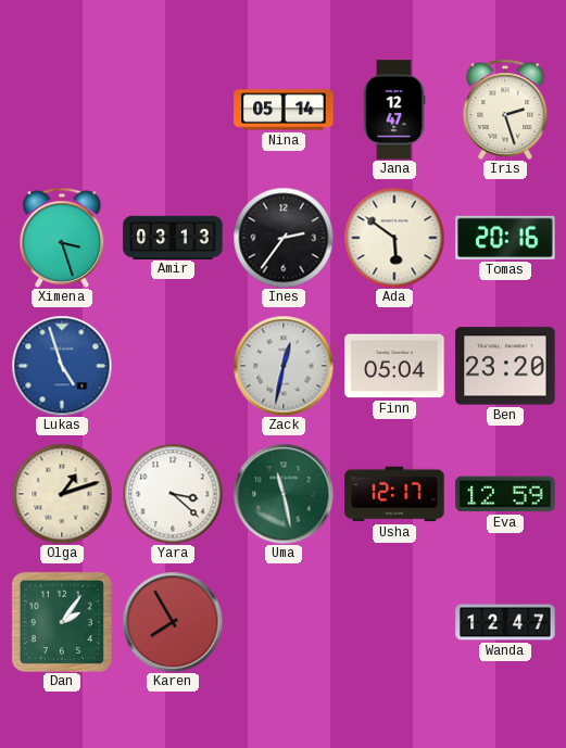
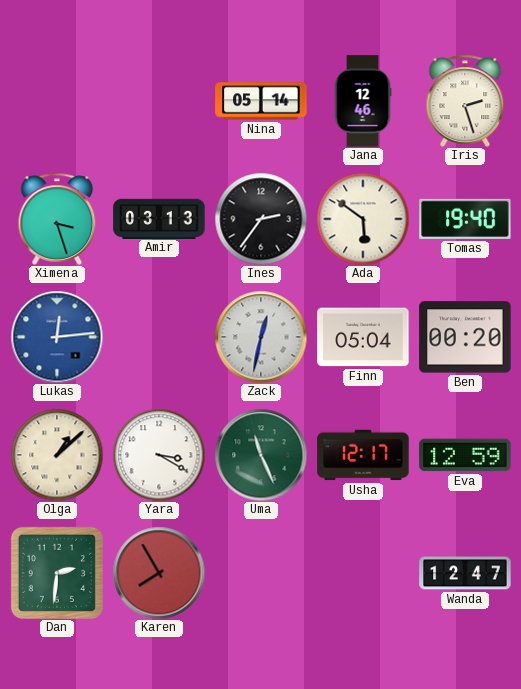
Jana: 12:47 -> 12:46 (363, 101)
Tomas: 20:16 -> 19:40 (465, 219)
Lukas: 4:57 -> 12:14 (57, 337)
Ben: 23:20 -> 00:20 (465, 337)
Olga: 1:12 -> 1:08 (57, 455)
Yara: 3:22 -> 3:20 (159, 455)
Uma: 11:28 -> 11:26 (261, 455)
Dan: 2:06 -> 2:31 (57, 573)
